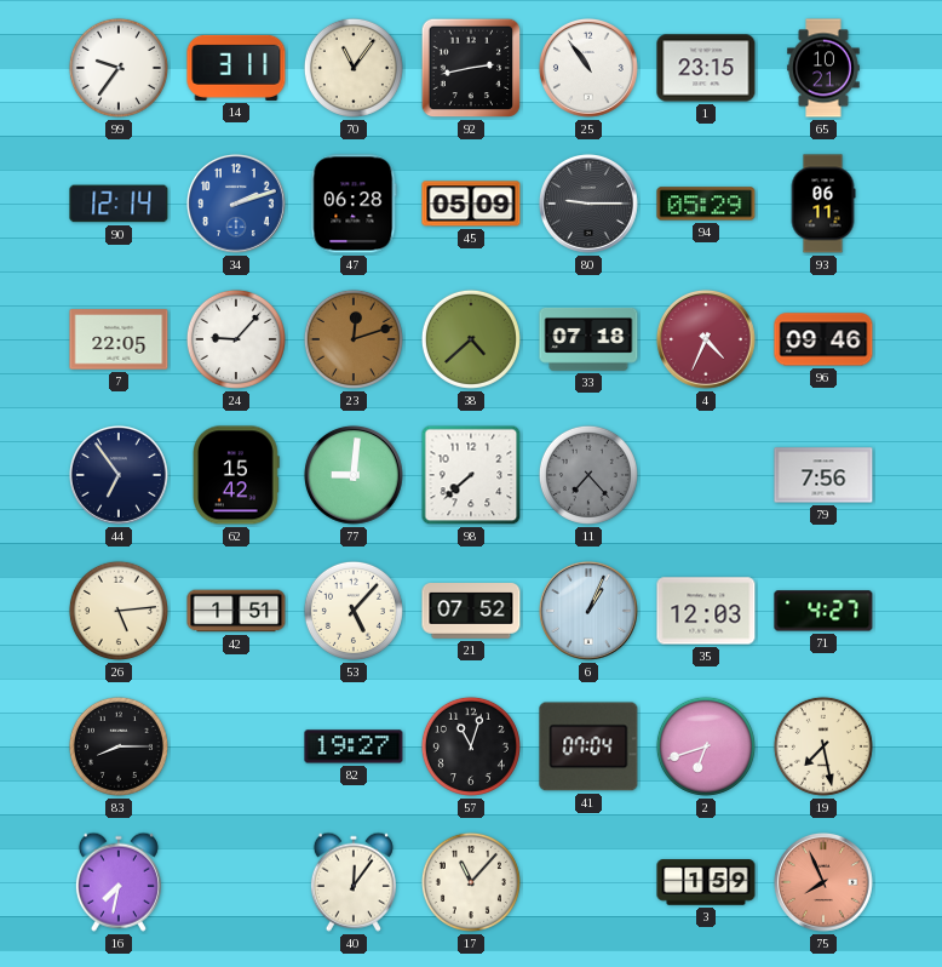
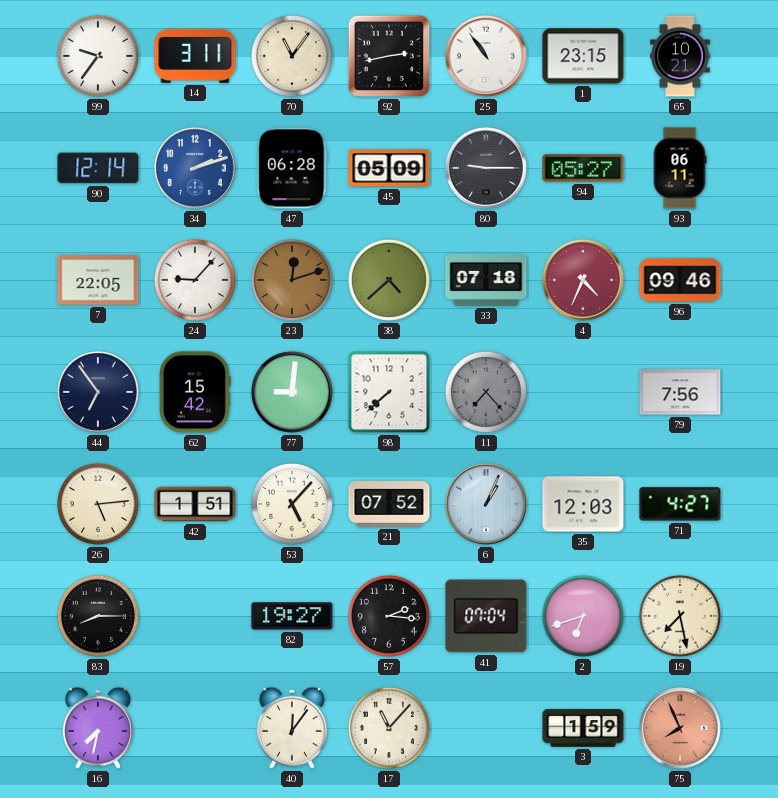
94: 05:29 -> 05:27 (583, 168)
57: 11:03 -> 2:16 (389, 616)
